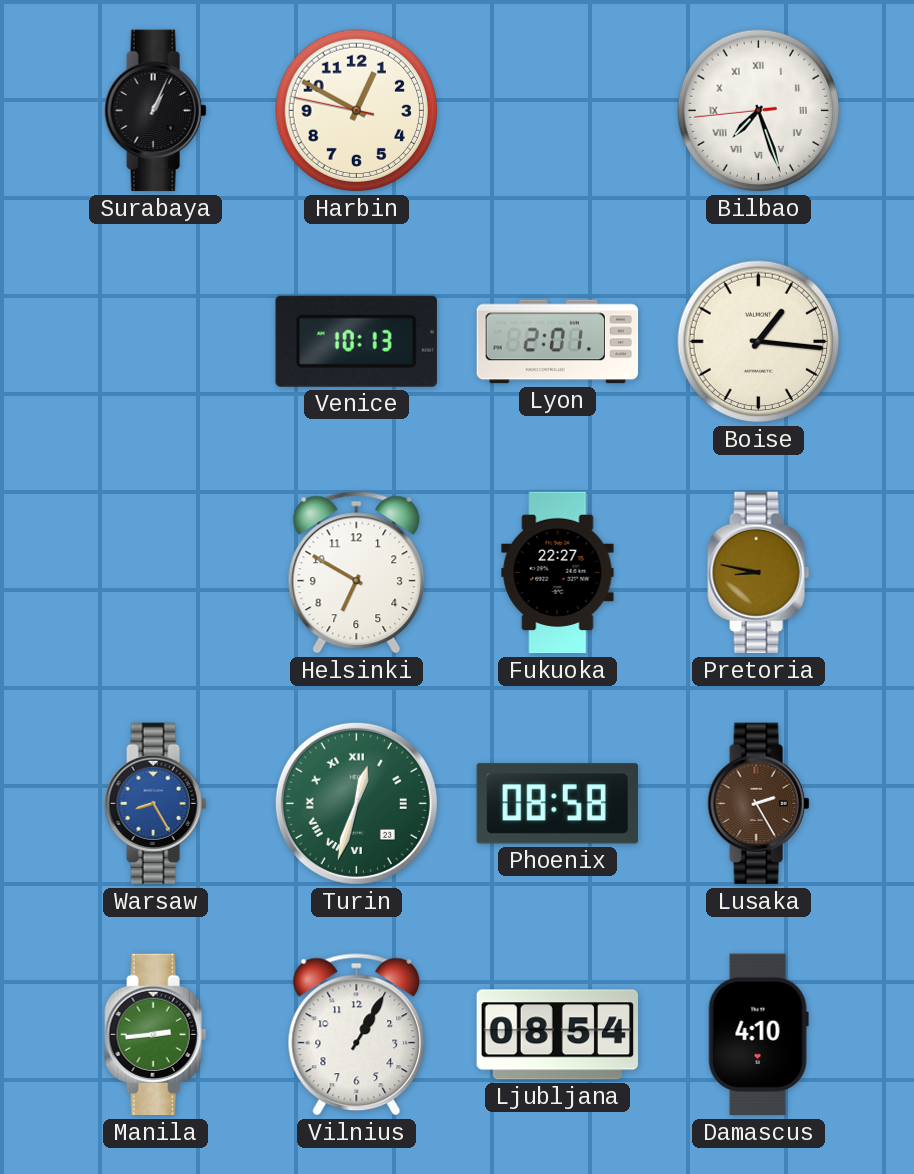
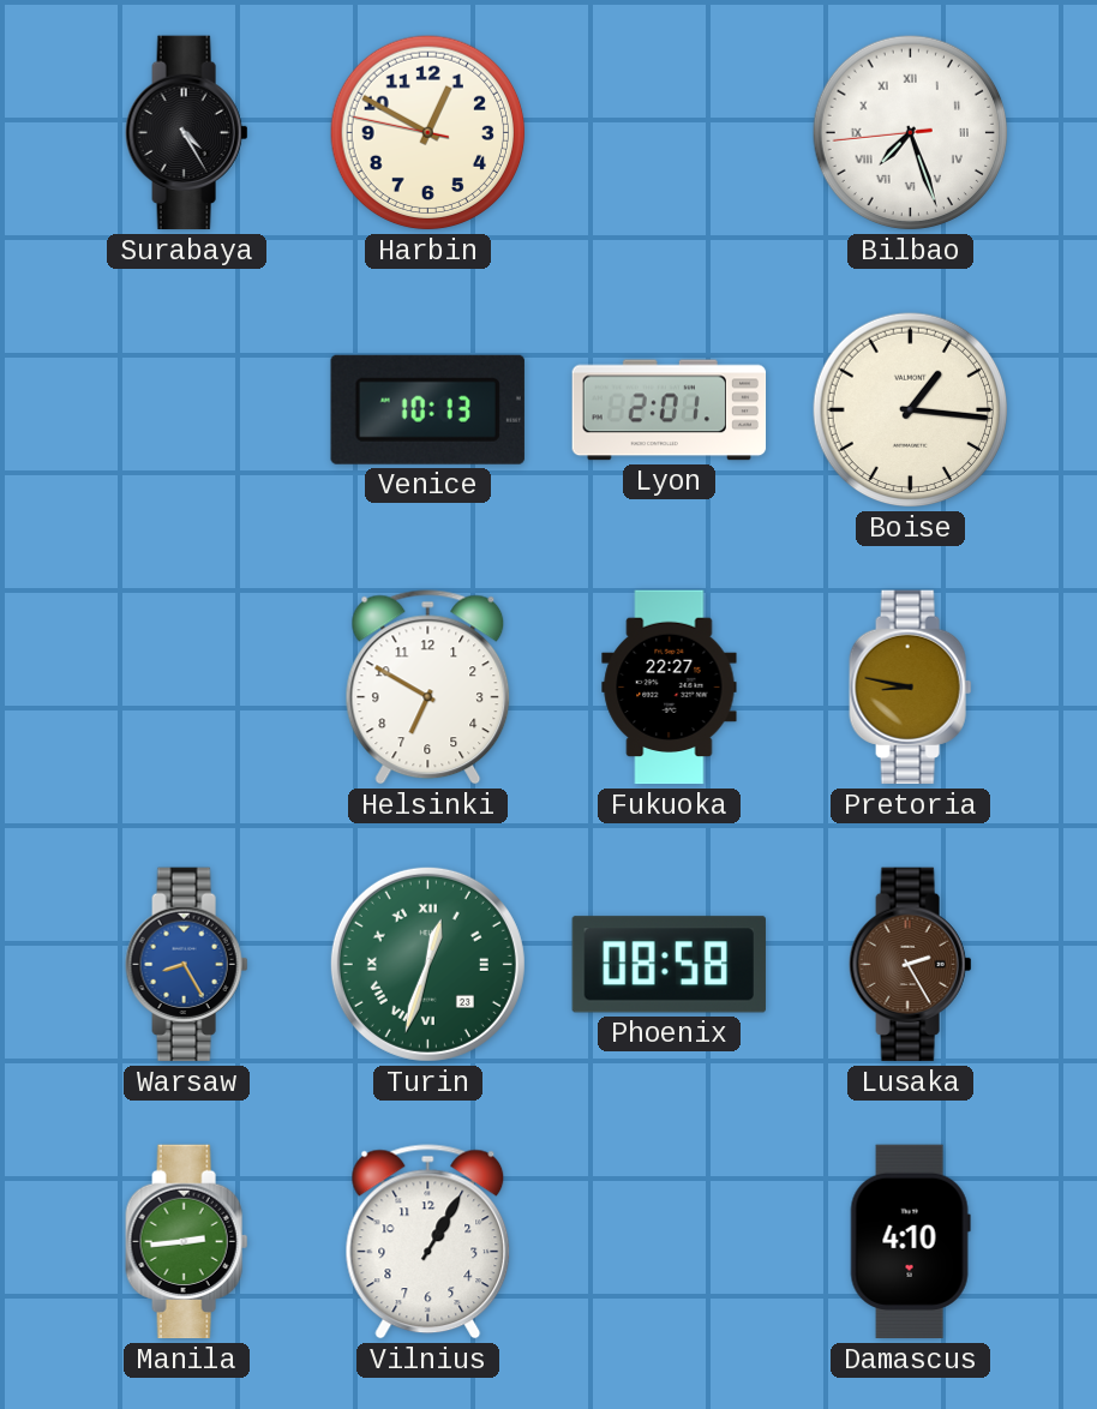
Surabaya: 1:04 -> 4:25 (187, 133)
Ljubljana: 08:54 -> none (558, 1035)
